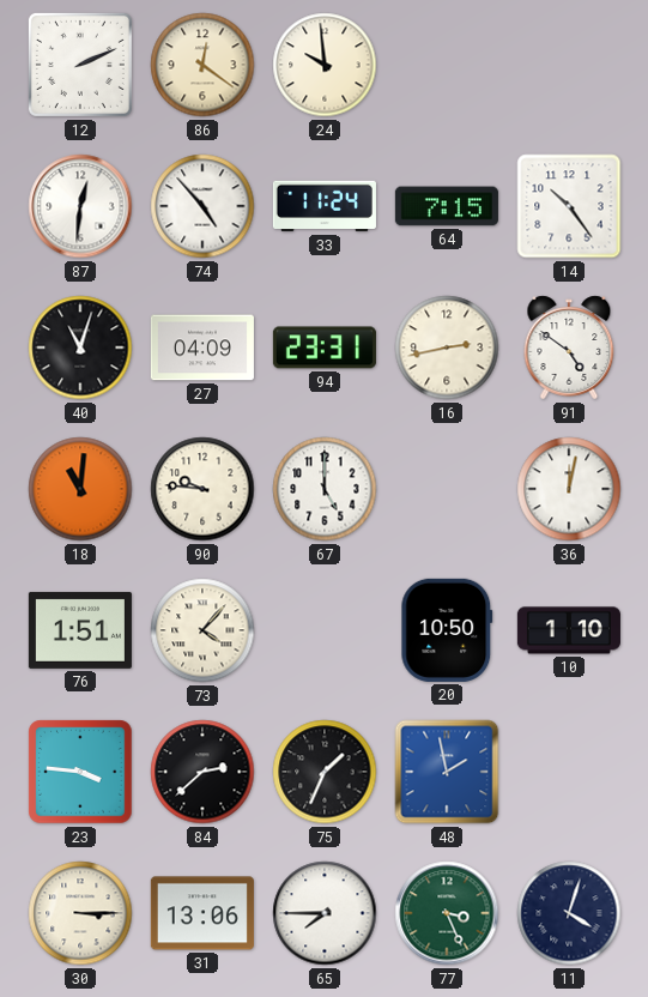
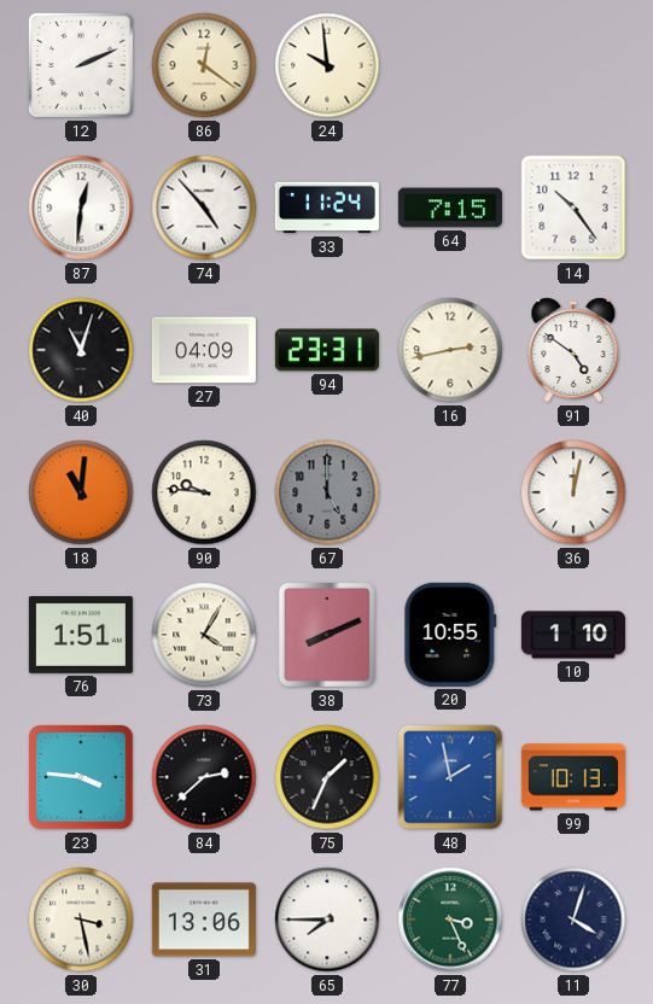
67 dial: white -> grey (327, 492)
73: 4:07 -> 4:05 (204, 635)
38: none -> 8:11 (327, 635)
20: 10:50 -> 10:55 (450, 635)
99: none -> 10:13 (573, 777)
30: 3:15 -> 3:28 (81, 920)
